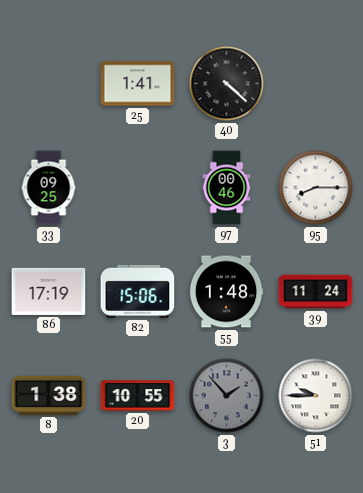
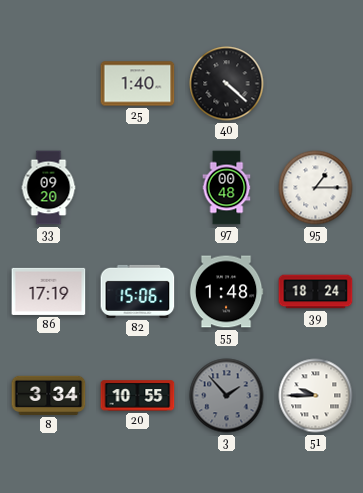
25: 1:41 -> 1:40 (138, 84)
33: 09:25 -> 09:20 (49, 188)
97: 00:46 -> 00:48 (227, 188)
95: 8:15 -> 1:15 (316, 188)
39: 11:24 -> 18:24 (316, 292)
8: 1:38 -> 3:34 (49, 395)
